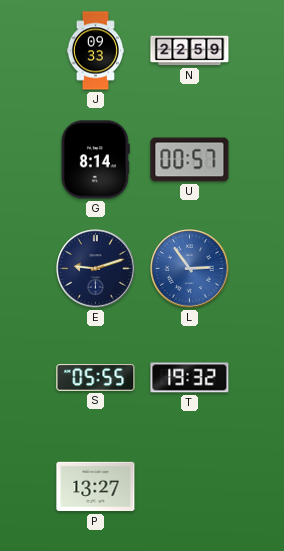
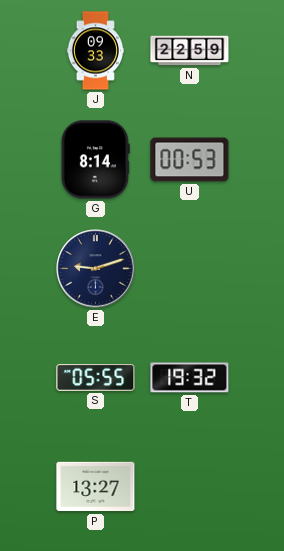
U: 00:57 -> 00:53 (190, 160)
L: 2:54 -> none (190, 269)
